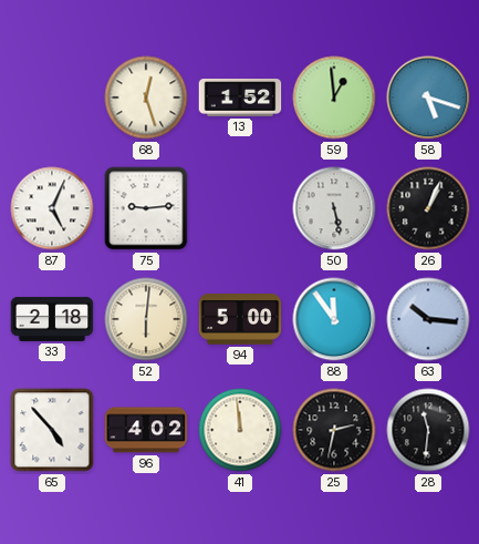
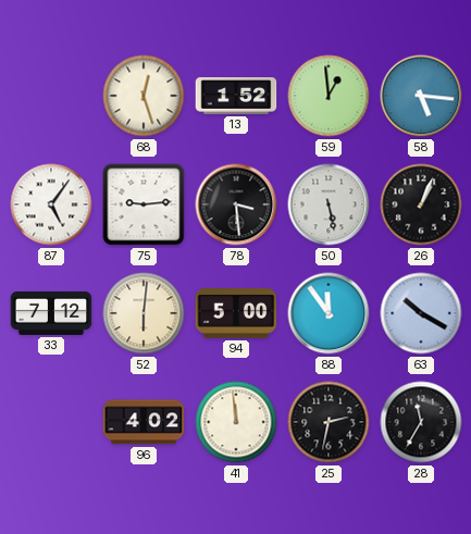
58: 5:18 -> 5:16 (421, 96)
87: 5:04 -> 5:06 (51, 204)
78: none -> 3:29 (236, 204)
33: 2:18 -> 7:12 (51, 313)
63: 10:16 -> 10:20 (421, 313)
65: 4:53 -> none (52, 430)
28: 11:31 -> 11:35 (421, 422)
